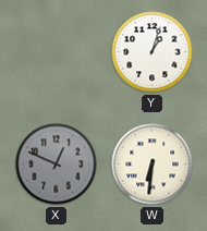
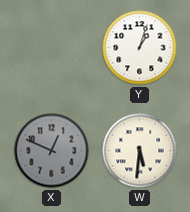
W: 6:31 -> 5:31 (140, 151)
